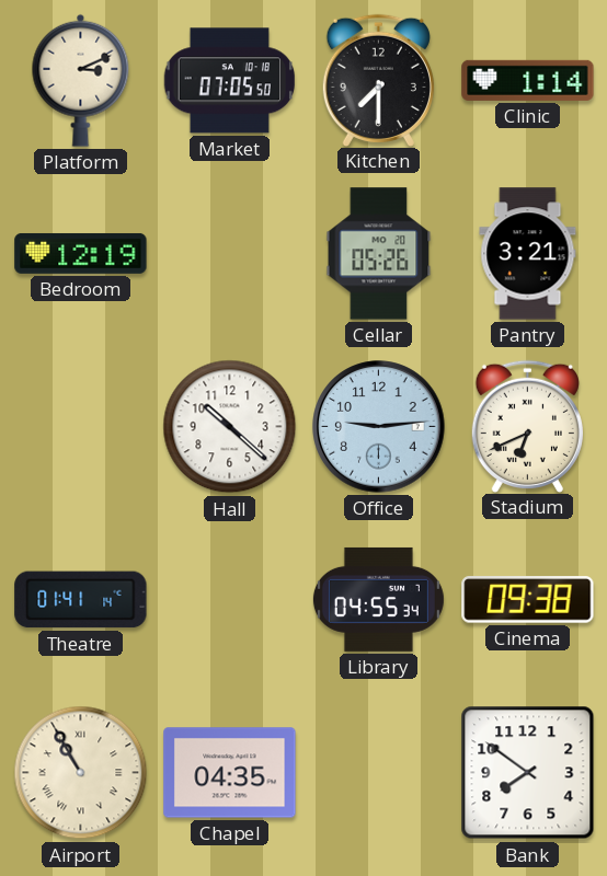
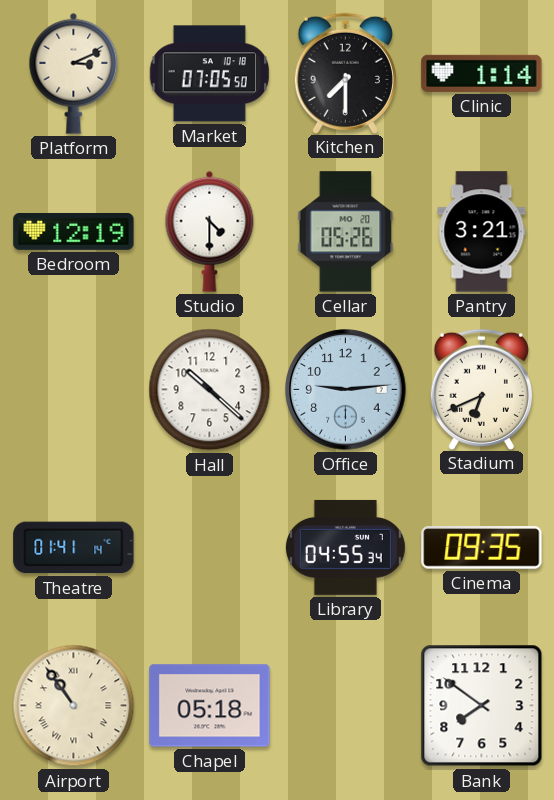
Studio: none -> 4:30 (210, 231)
Cinema: 09:38 -> 09:35 (482, 548)
Airport: 10:55 -> 10:54 (74, 706)
Chapel: 04:35 -> 05:18 (210, 706)
